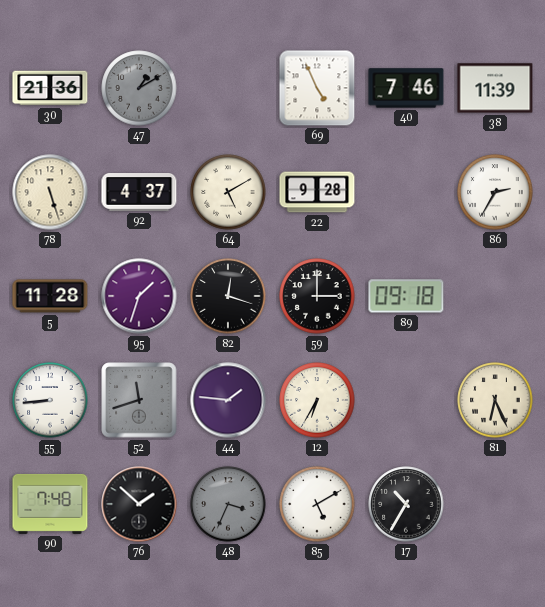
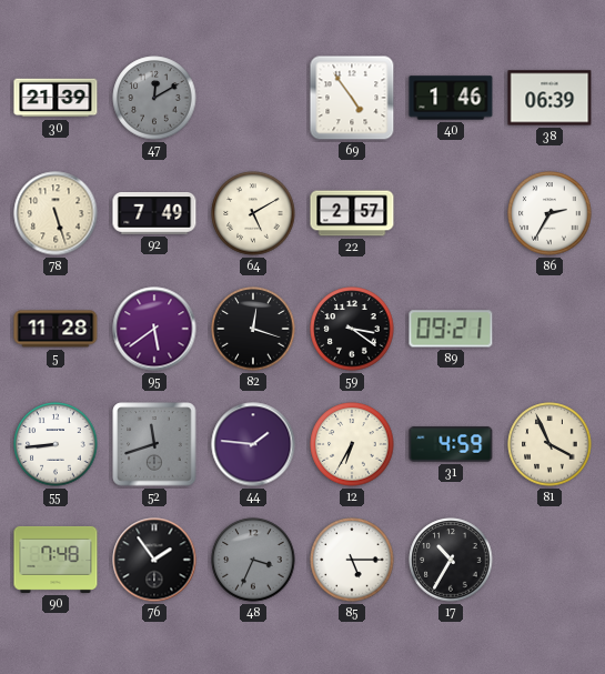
30: 21:36 -> 21:39 (56, 98)
47: 1:10 -> 12:10 (154, 98)
69: 4:56 -> 4:54 (352, 98)
40: 7:46 -> 1:46 (451, 98)
38: 11:39 -> 06:39 (549, 98)
92: 4:37 -> 7:49 (154, 213)
22: 9:28 -> 2:57 (352, 213)
95: 1:33 -> 5:39 (154, 329)
59: 3:00 -> 3:21 (352, 329)
89: 09:18 -> 09:21 (451, 329)
31: none -> 4:59 (451, 444)
81: 6:26 -> 3:56 (549, 444)
76: 1:52 -> 1:54 (154, 560)
85: 5:10 -> 5:15 (352, 560)
